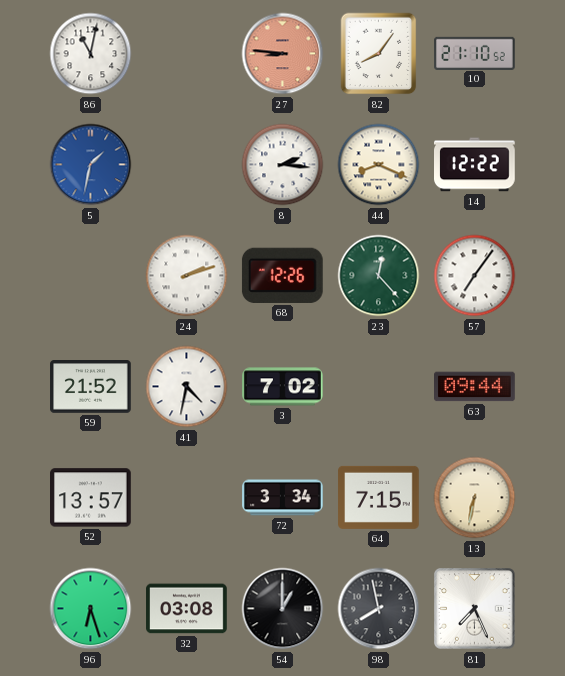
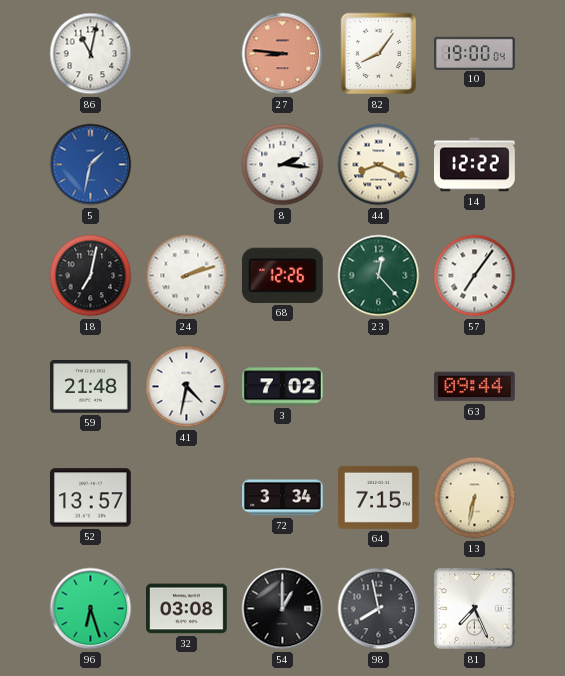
10: 21:10 -> 19:00 (475, 53)
18: none -> 7:02 (91, 276)
59: 21:52 -> 21:48 (91, 387)
